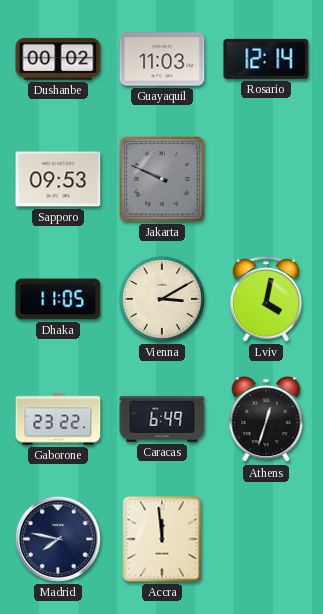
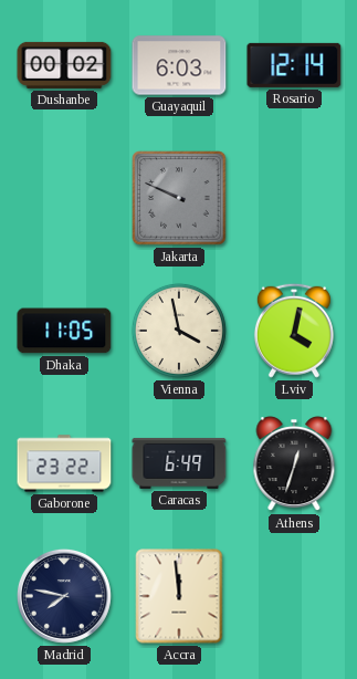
Guayaquil: 11:03 -> 6:03 (179, 65)
Sapporo: 09:53 -> none (58, 179)
Vienna: 3:10 -> 3:58 (179, 331)
